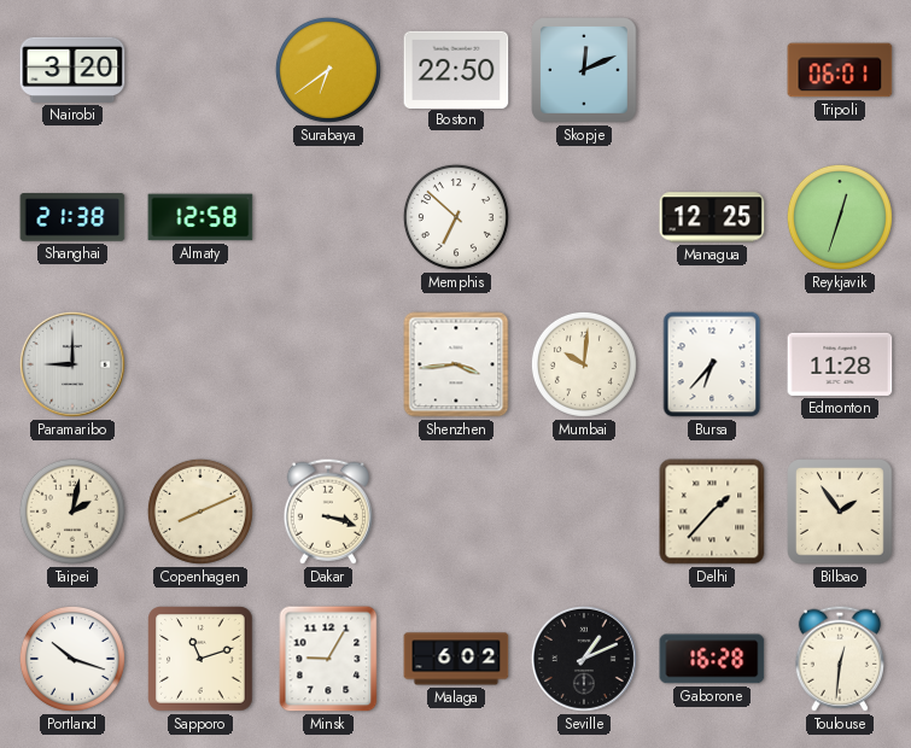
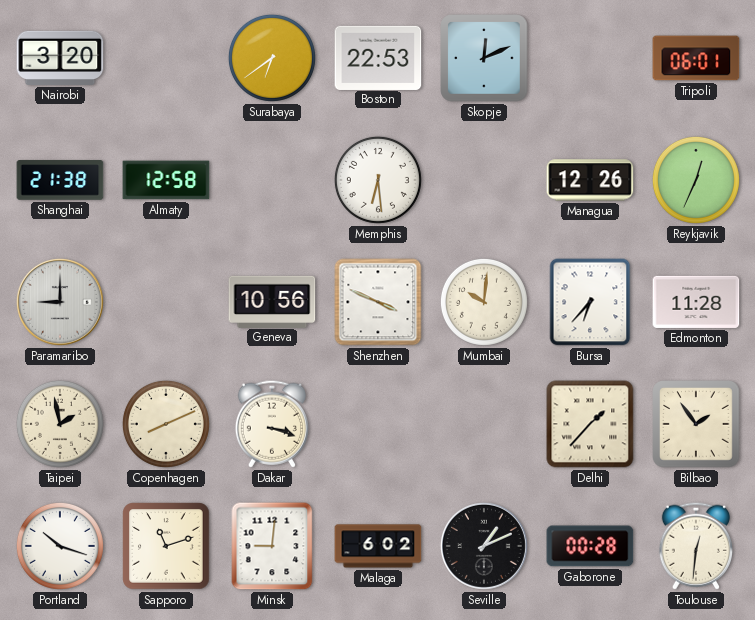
Boston: 22:50 -> 22:53 (378, 57)
Memphis: 6:52 -> 6:29 (378, 180)
Managua: 12:25 -> 12:26 (590, 180)
Reykjavik: 12:33 -> 12:34 (696, 180)
Geneva: none -> 10:56 (272, 301)
Shenzhen: 3:44 -> 3:49 (378, 302)
Taipei: 2:02 -> 1:58 (60, 424)
Minsk: 9:05 -> 9:01 (272, 546)
Gaborone: 16:28 -> 00:28 (590, 546)
